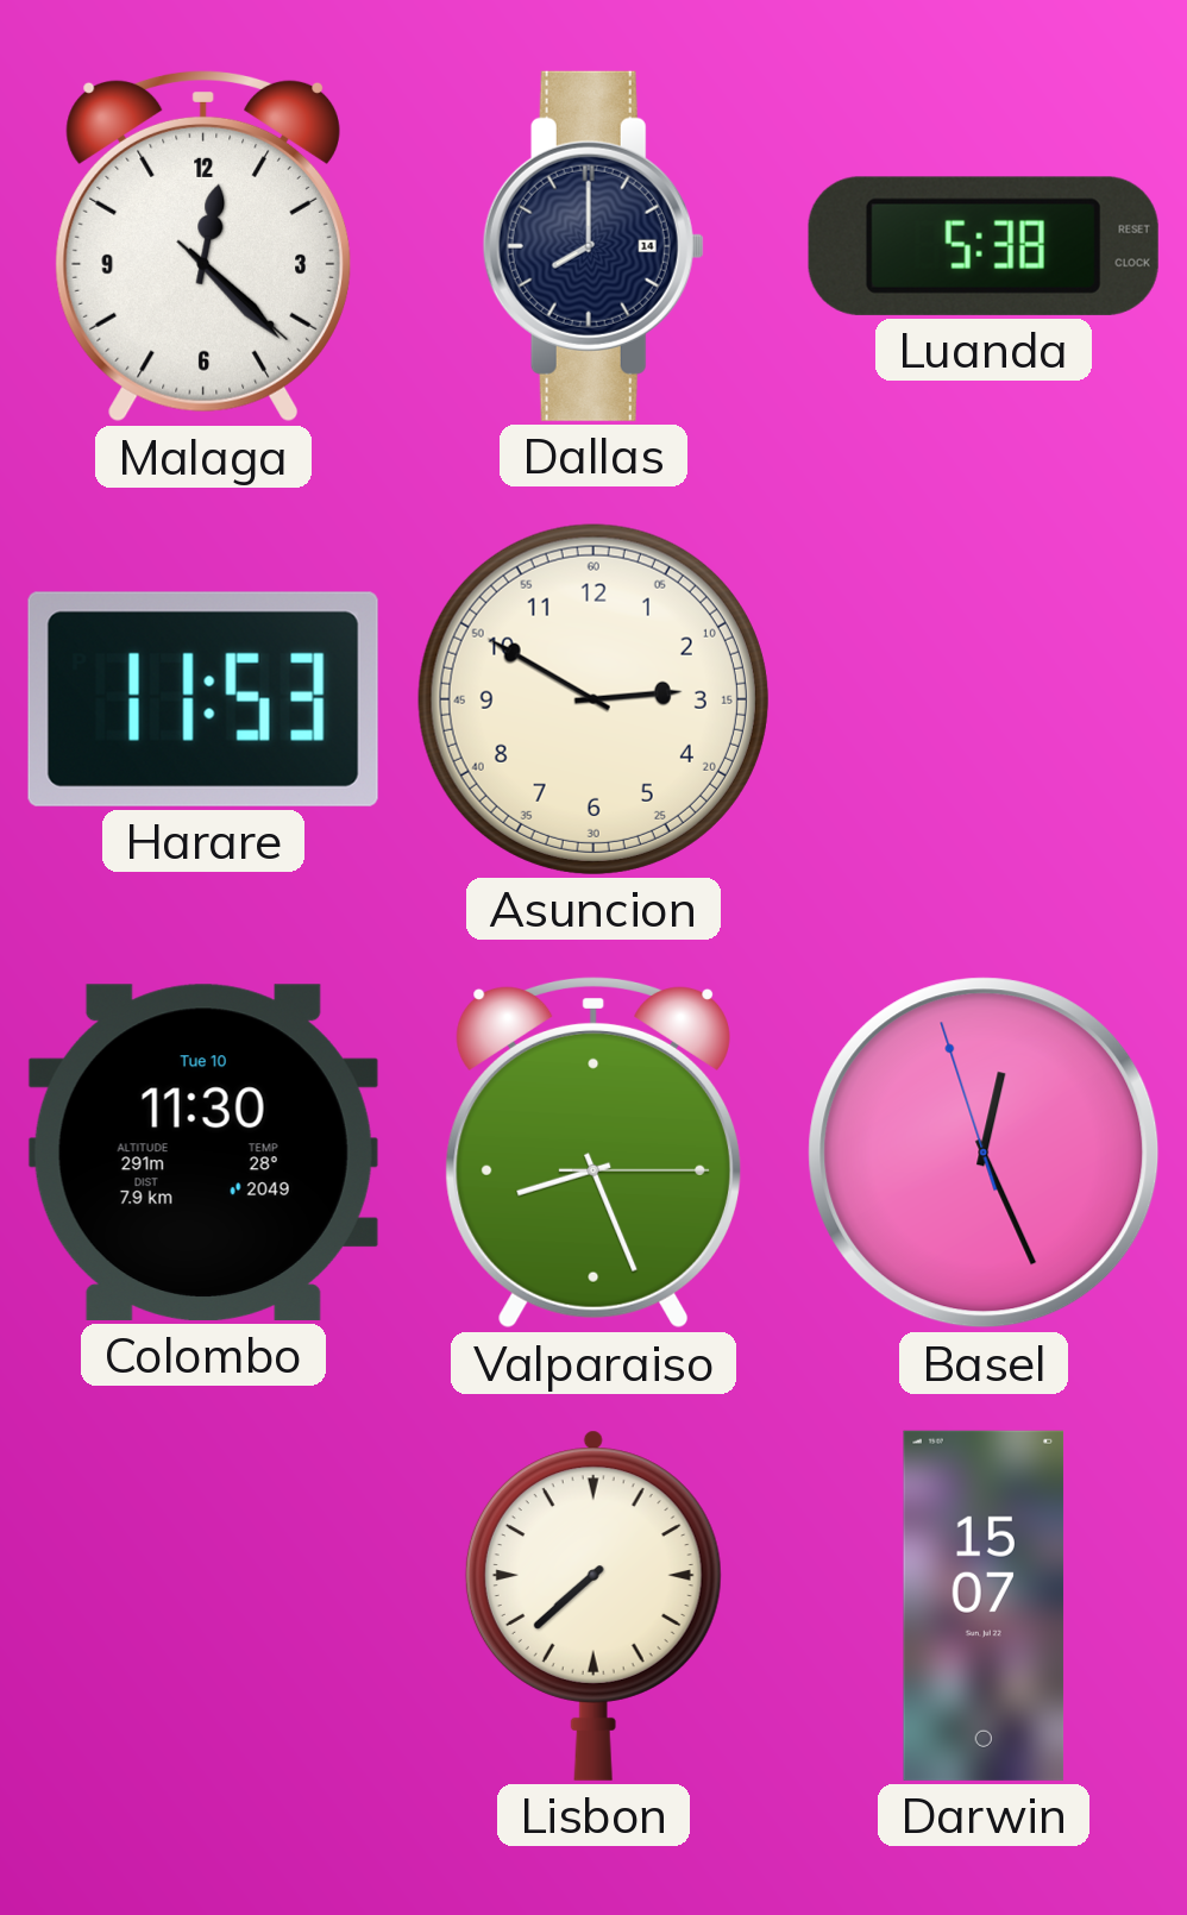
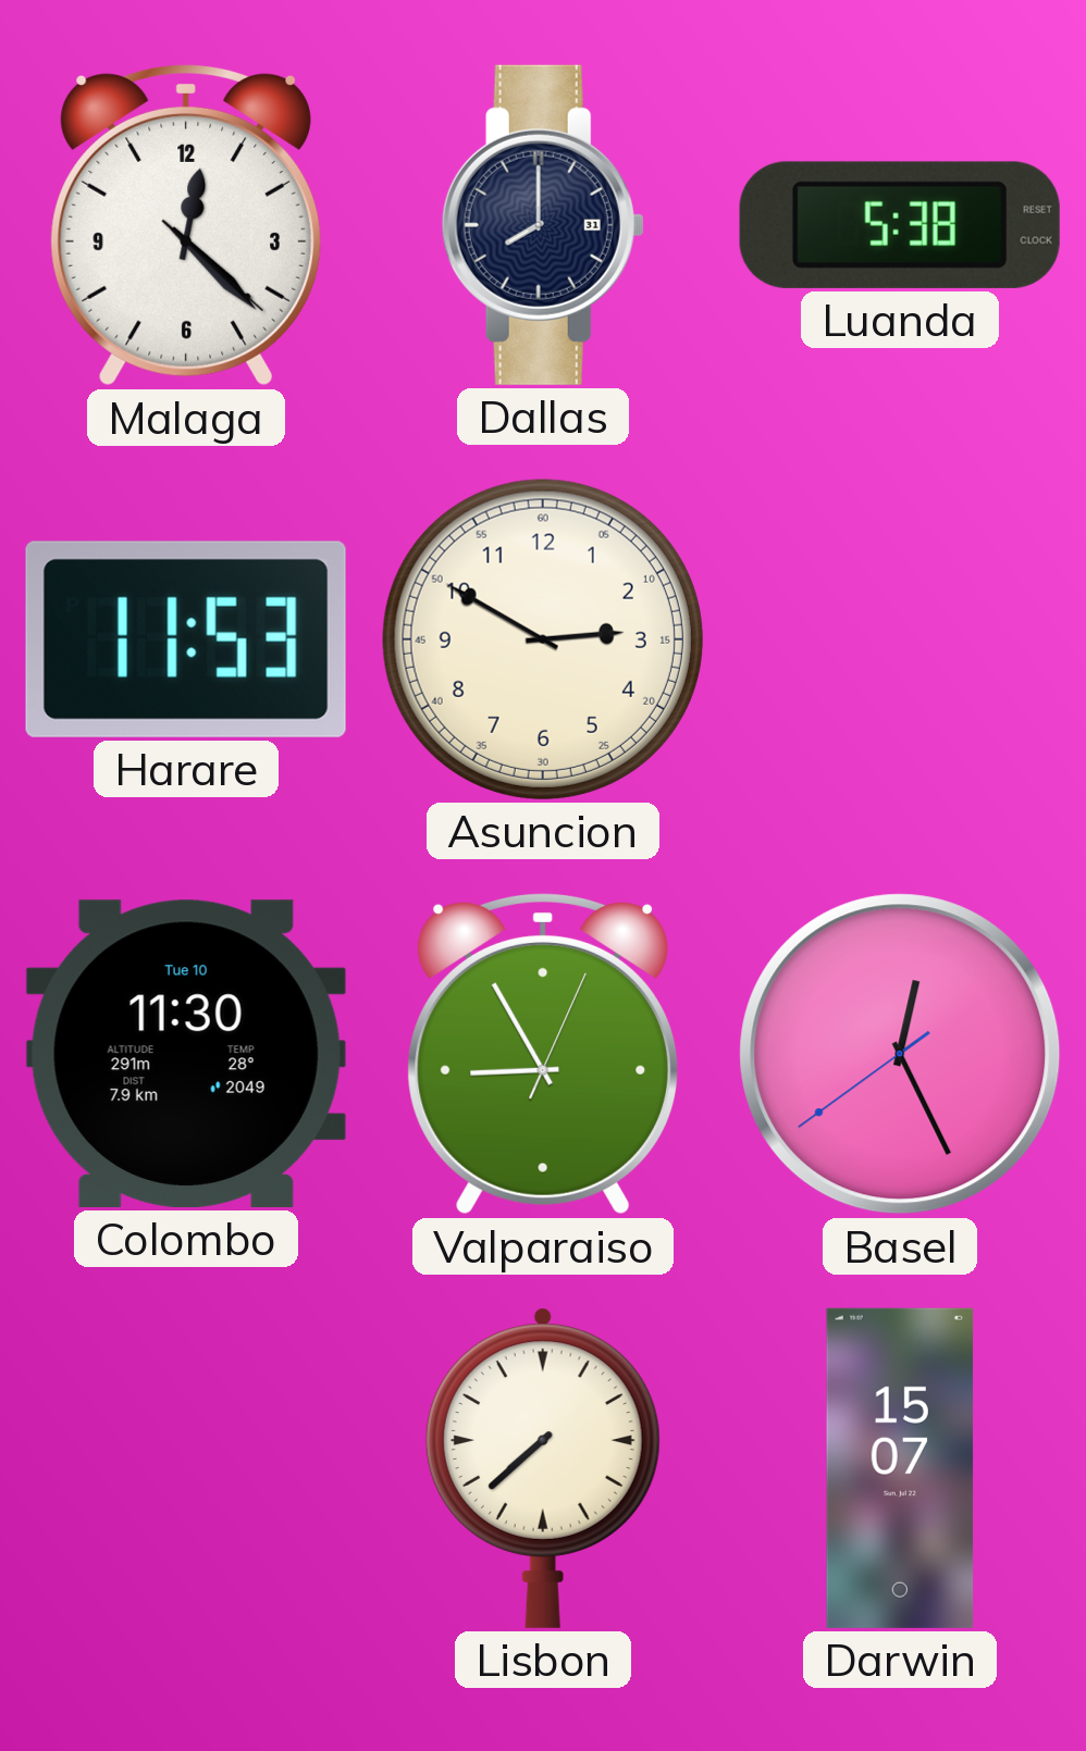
Dallas date: 14 -> 31 (543, 225)
Valparaiso: 8:26 -> 8:55 (542, 1054)
Basel: 12:25:57 -> 12:25:39 (900, 1054)
